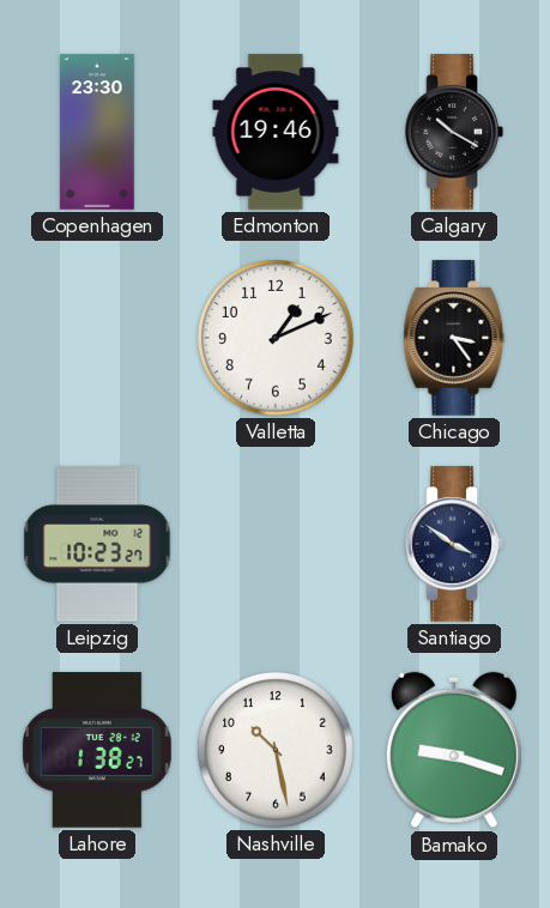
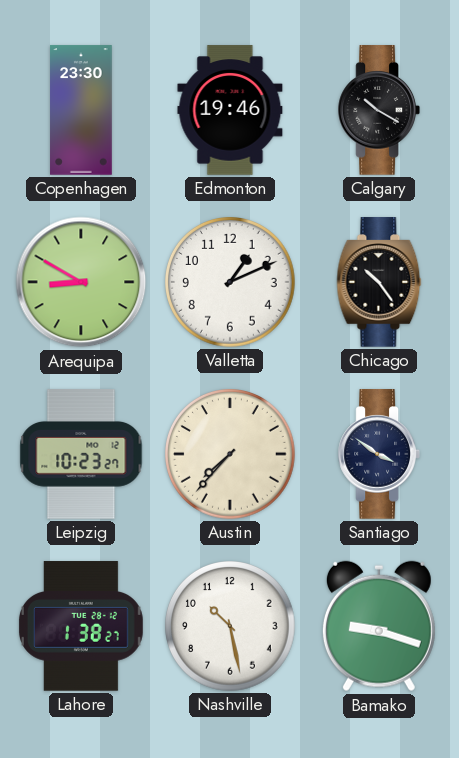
Arequipa: none -> 8:50 (81, 282)
Chicago: 3:24 -> 10:24 (379, 282)
Austin: none -> 7:37 (231, 455)
